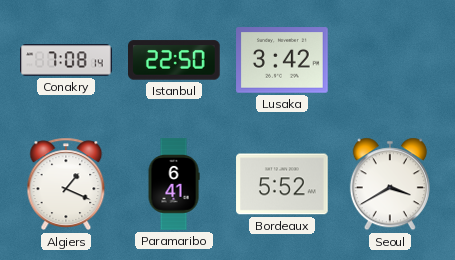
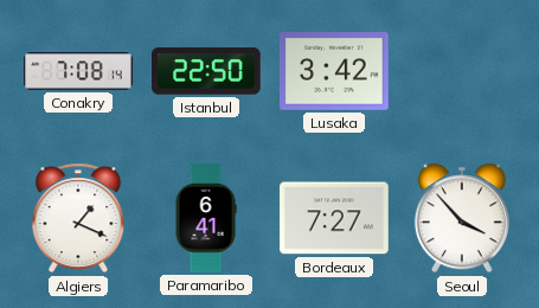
Bordeaux: 5:52 -> 7:27 (334, 218)
Seoul: 3:40 -> 3:53 (462, 218)
